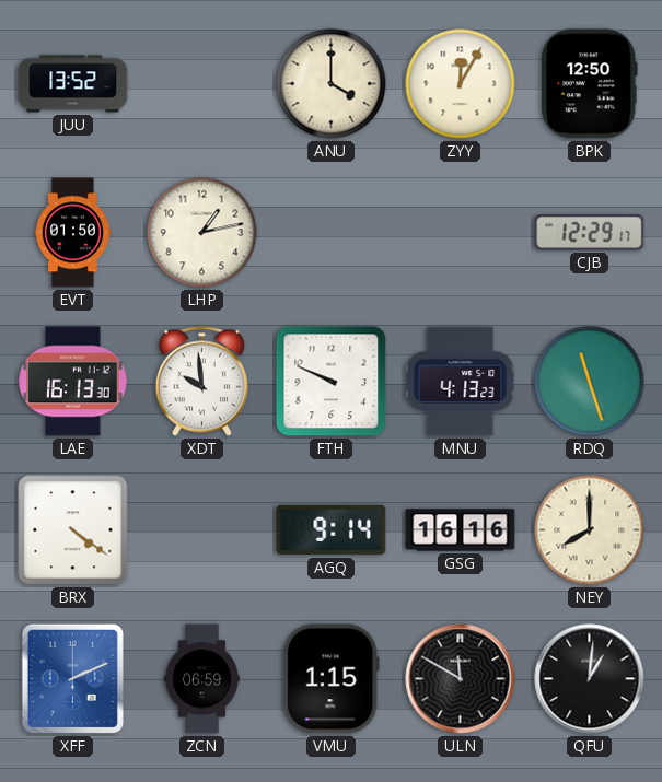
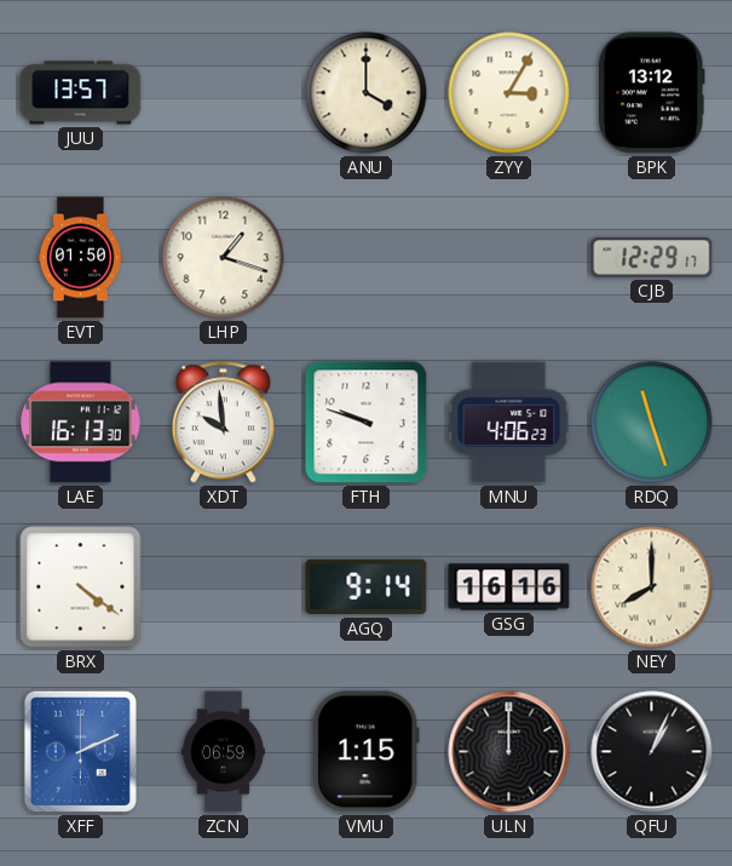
JUU: 13:52 -> 13:57 (81, 93)
ZYY: 12:05 -> 3:05 (509, 93)
BPK: 12:50 -> 13:12 (652, 93)
LHP: 1:13 -> 1:18 (224, 258)
FTH: 9:49 -> 9:48 (367, 423)
MNU: 4:13 -> 4:06 (509, 423)
ULN: 11:50 -> 12:00 (509, 752)
QFU: 1:01 -> 1:04 (652, 752)
